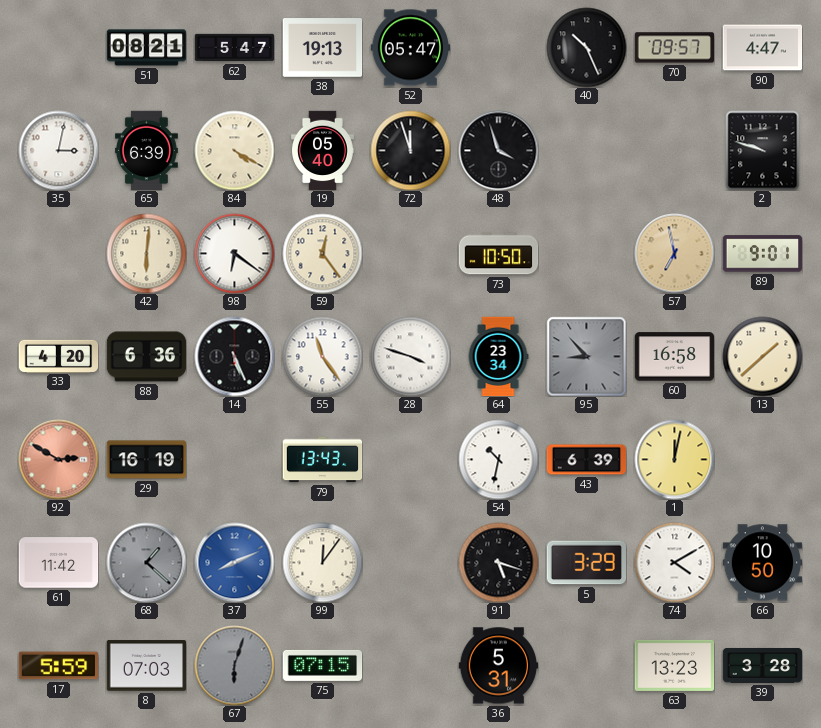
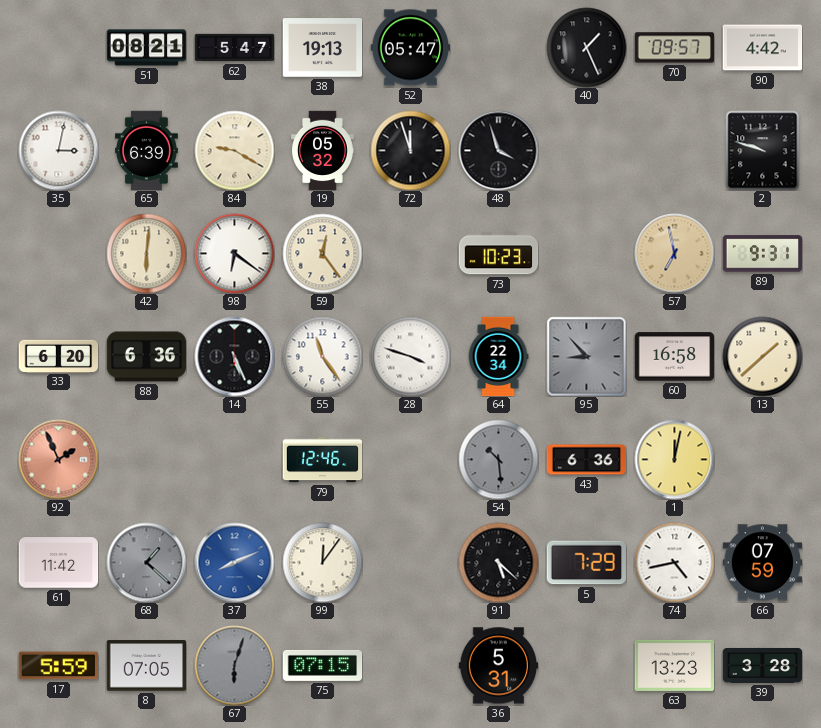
40: 10:26 -> 1:26 (586, 47)
90: 4:47 -> 4:42 (762, 48)
84: 4:20 -> 9:20 (234, 150)
19: 05:40 -> 05:32 (323, 150)
73: 10:50 -> 10:23 (498, 254)
89: 9:01 -> 9:31 (762, 254)
33: 4:20 -> 6:20 (58, 356)
64: 23:34 -> 22:34 (498, 356)
92: 2:50 -> 1:56 (58, 459)
29: 16:19 -> none (146, 460)
79: 13:43 -> 12:46 (322, 460)
54: 10:32 -> 10:29 (498, 459)
54 dial: white -> grey (498, 459)
43: 6:39 -> 6:36 (586, 460)
91: 5:18 -> 5:22 (498, 562)
5: 3:29 -> 7:29 (586, 563)
74: 4:10 -> 4:43 (674, 562)
66: 10:50 -> 07:59 (762, 563)
8: 07:03 -> 07:05 (146, 666)
